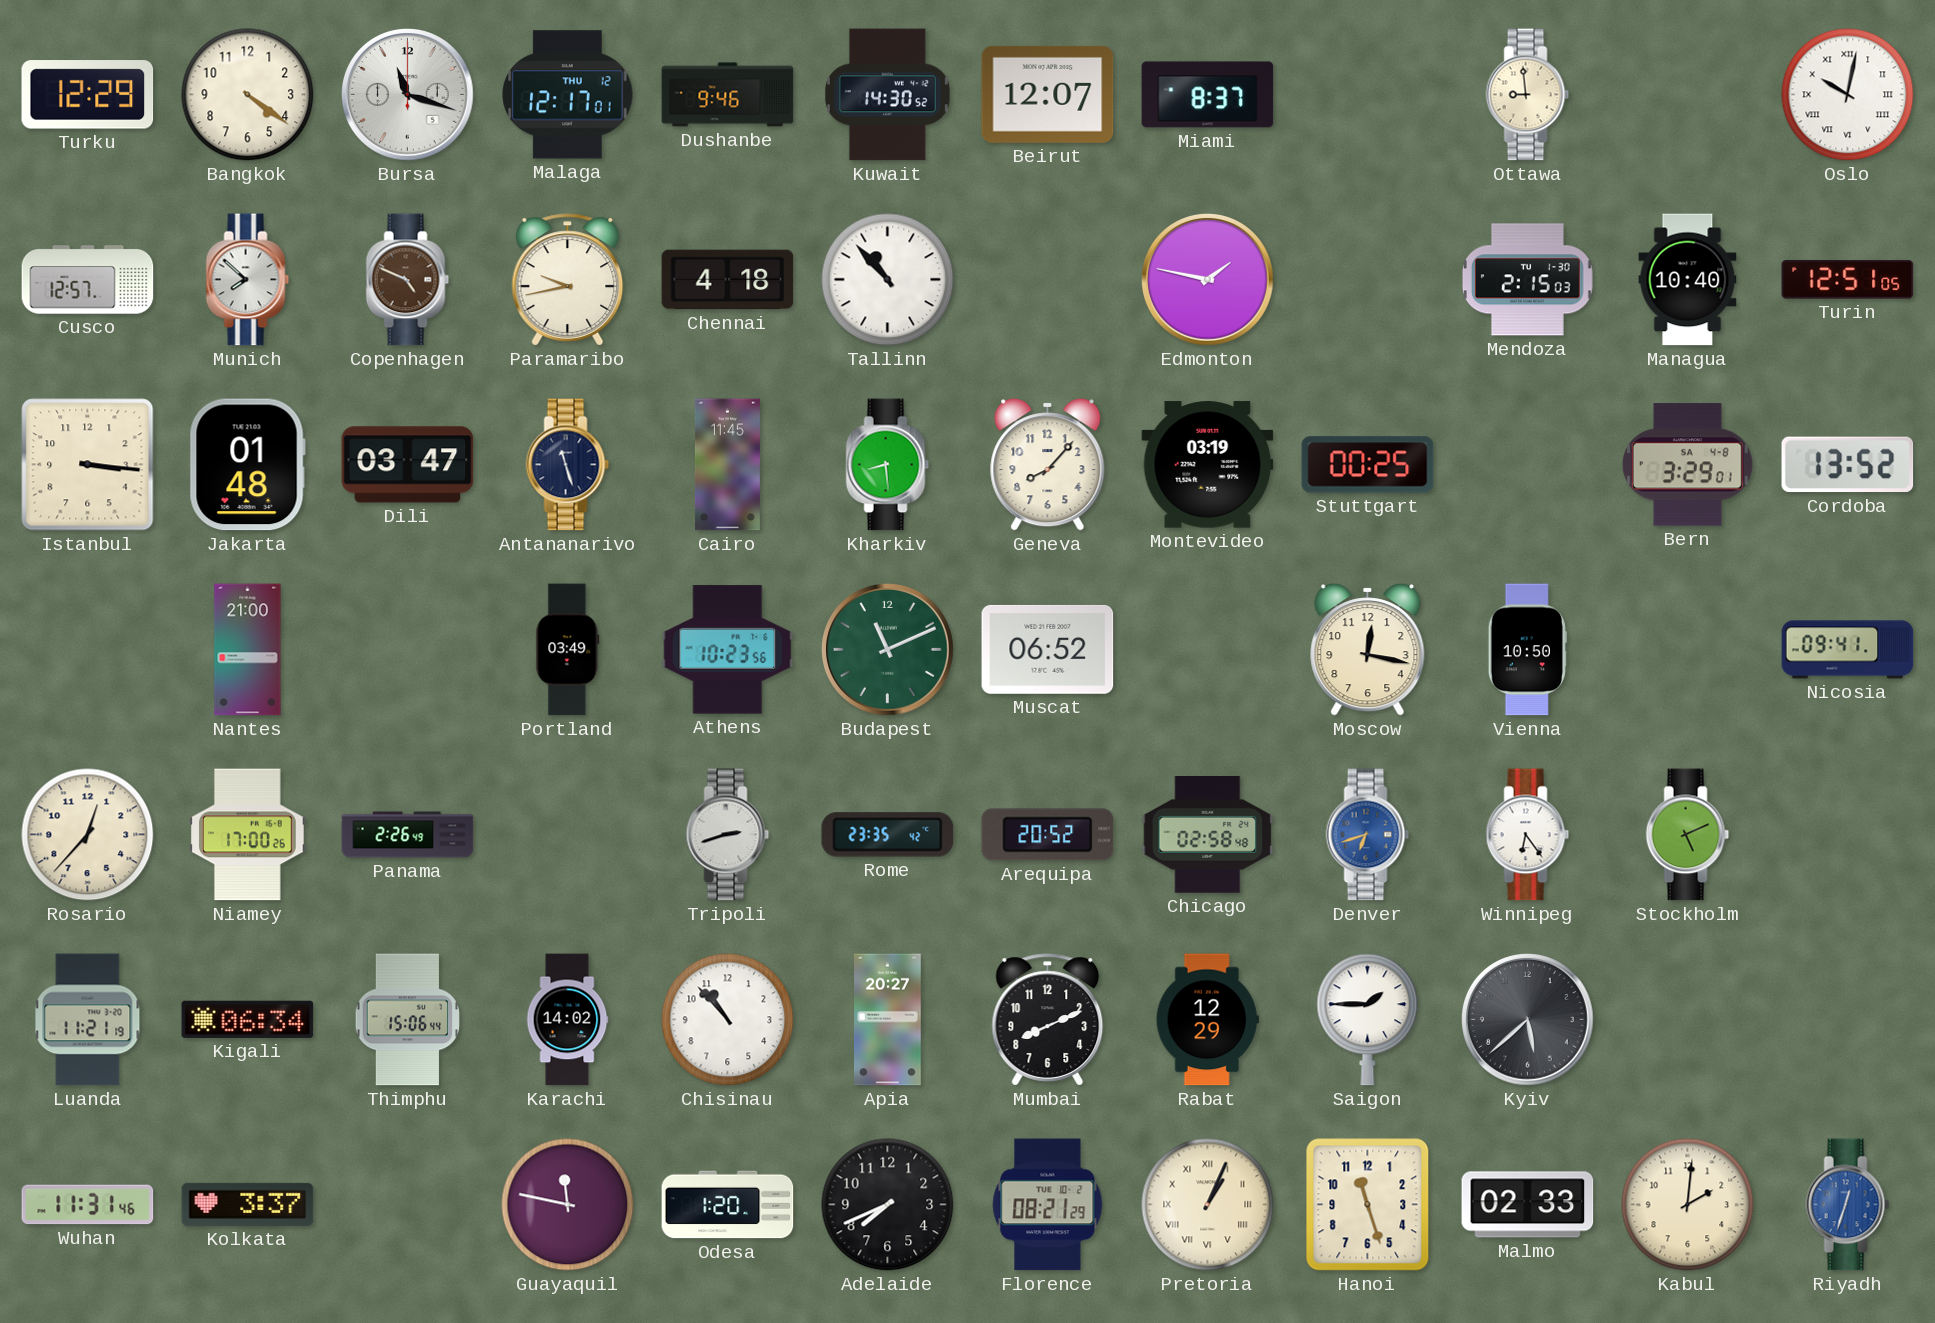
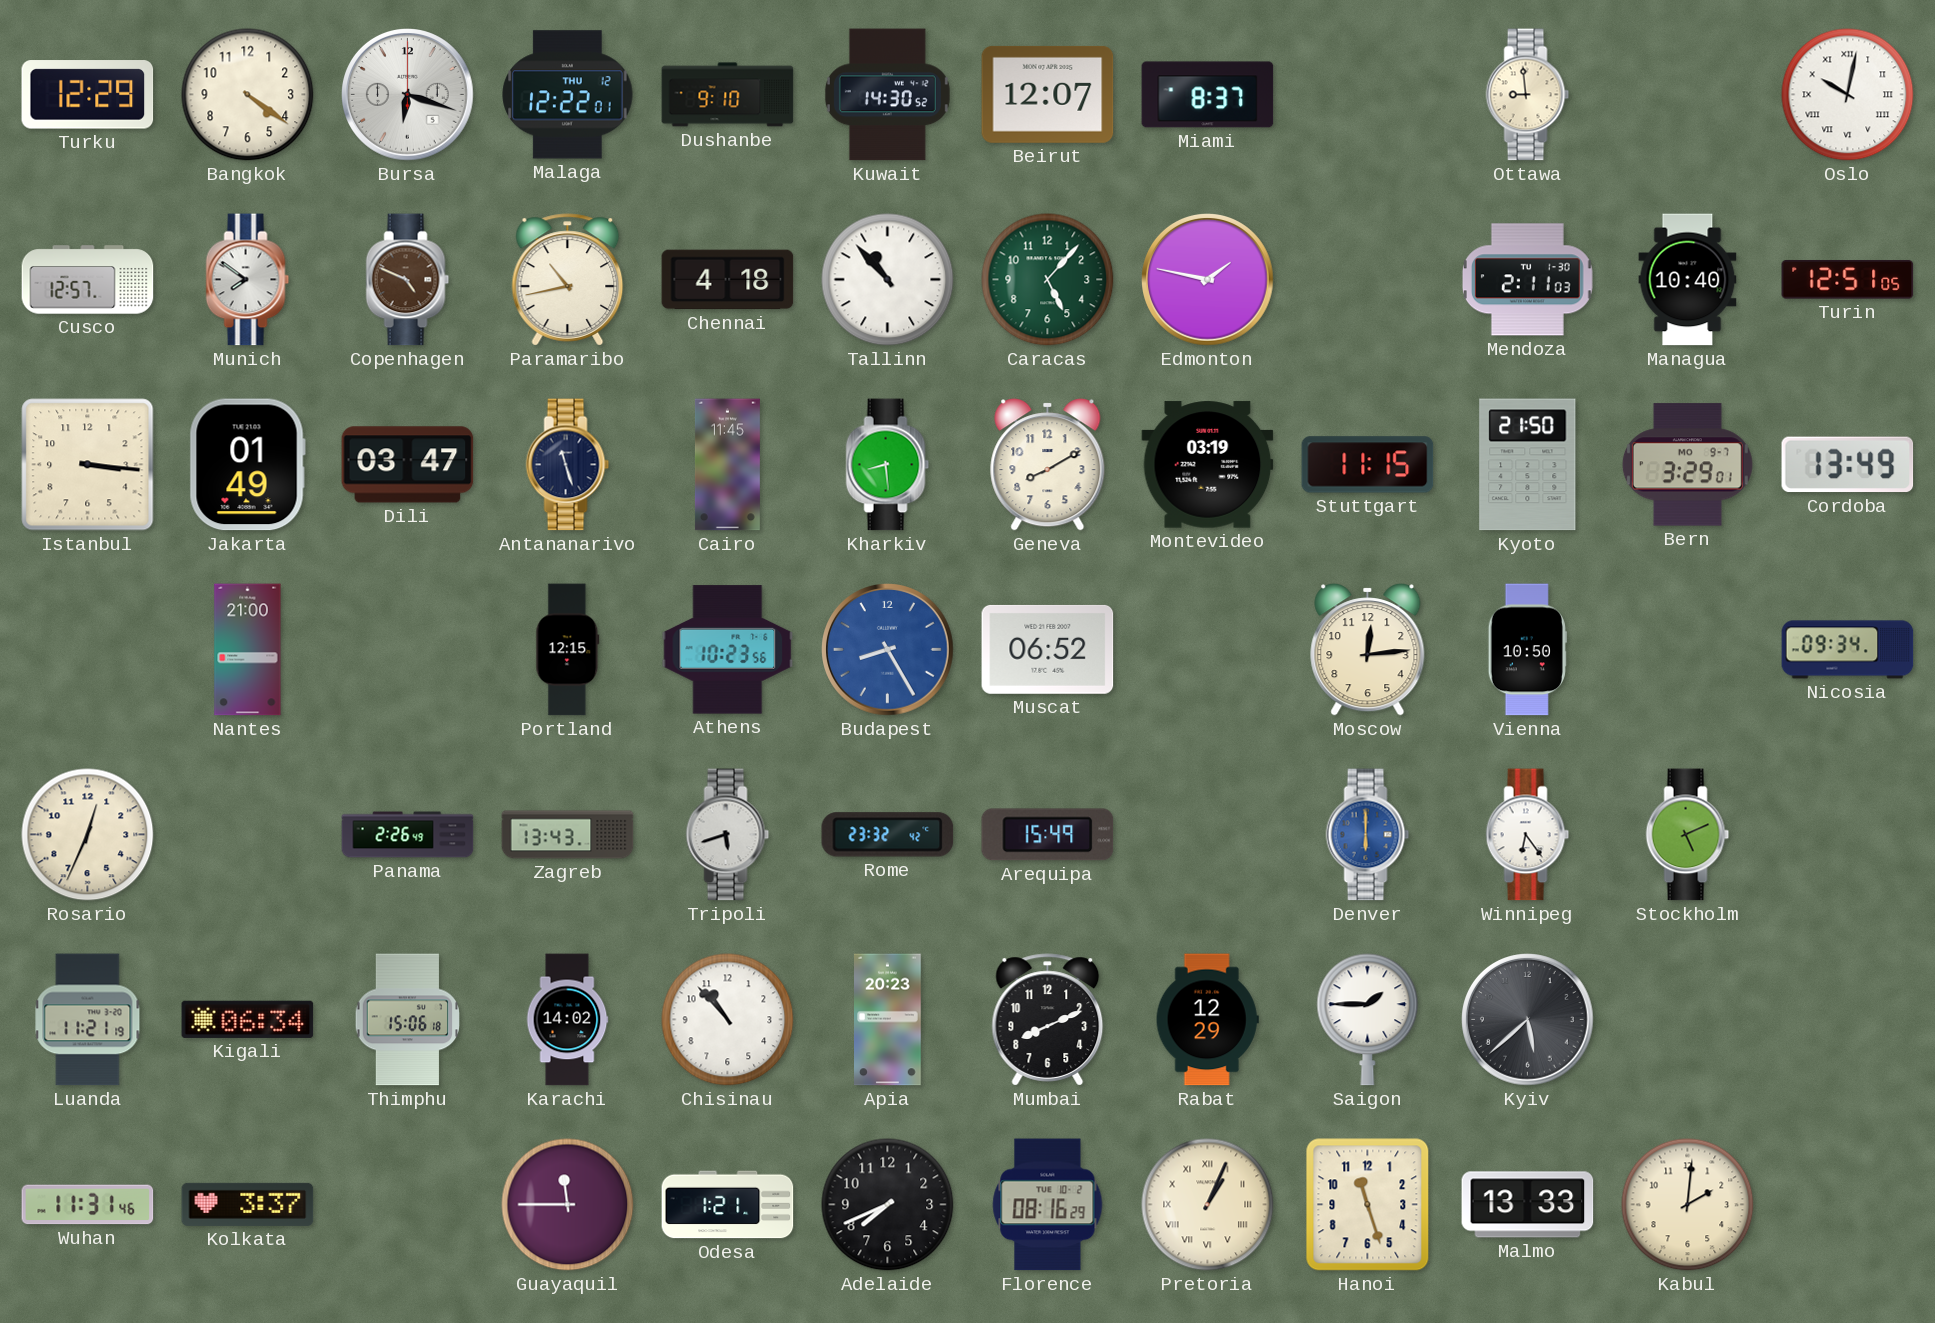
Bursa: 11:18 -> 6:18 (408, 95)
Malaga: 12:17 -> 12:22 (568, 95)
Dushanbe: 9:46 -> 9:10 (728, 95)
Munich: 7:52 -> 7:51 (248, 280)
Paramaribo: 9:43 -> 10:43 (568, 280)
Caracas: none -> 5:07 (1048, 280)
Mendoza: 2:15 -> 2:11 (1527, 280)
Jakarta: 01:48 -> 01:49 (247, 465)
Geneva: 8:07 -> 8:10 (1048, 465)
Stuttgart: 00:25 -> 11:15 (1368, 465)
Kyoto: none -> 21:50 (1528, 465)
Bern date: SA 4-8 -> MO 9-7 (1687, 465)
Cordoba: 13:52 -> 13:49 (1848, 465)
Portland: 03:49 -> 12:15 (568, 650)
Budapest: 11:11 -> 8:25 (888, 650)
Budapest dial: green -> blue (888, 650)
Moscow: 12:17 -> 12:14 (1368, 650)
Nicosia: 09:41 -> 09:34 (1848, 650)
Rosario: 12:37 -> 12:34 (88, 835)
Niamey: 17:00 -> none (248, 835)
Zagreb: none -> 13:43 (568, 835)
Tripoli: 2:42 -> 5:42 (728, 835)
Rome: 23:35 -> 23:32 (888, 835)
Arequipa: 20:52 -> 15:49 (1048, 835)
Chicago: 02:58 -> none (1208, 835)
Denver: 6:42 -> 6:00 (1368, 835)
Thimphu: 15:06:44 -> 15:06:18 (408, 1020)
Apia: 20:27 -> 20:23 (888, 1020)
Guayaquil: 11:47 -> 11:45 (568, 1205)
Odesa: 1:20 -> 1:21 (728, 1205)
Florence: 08:21 -> 08:16 (1048, 1205)
Malmo: 02:33 -> 13:33 (1528, 1205)
Riyadh: 12:33 -> none (1848, 1205)
